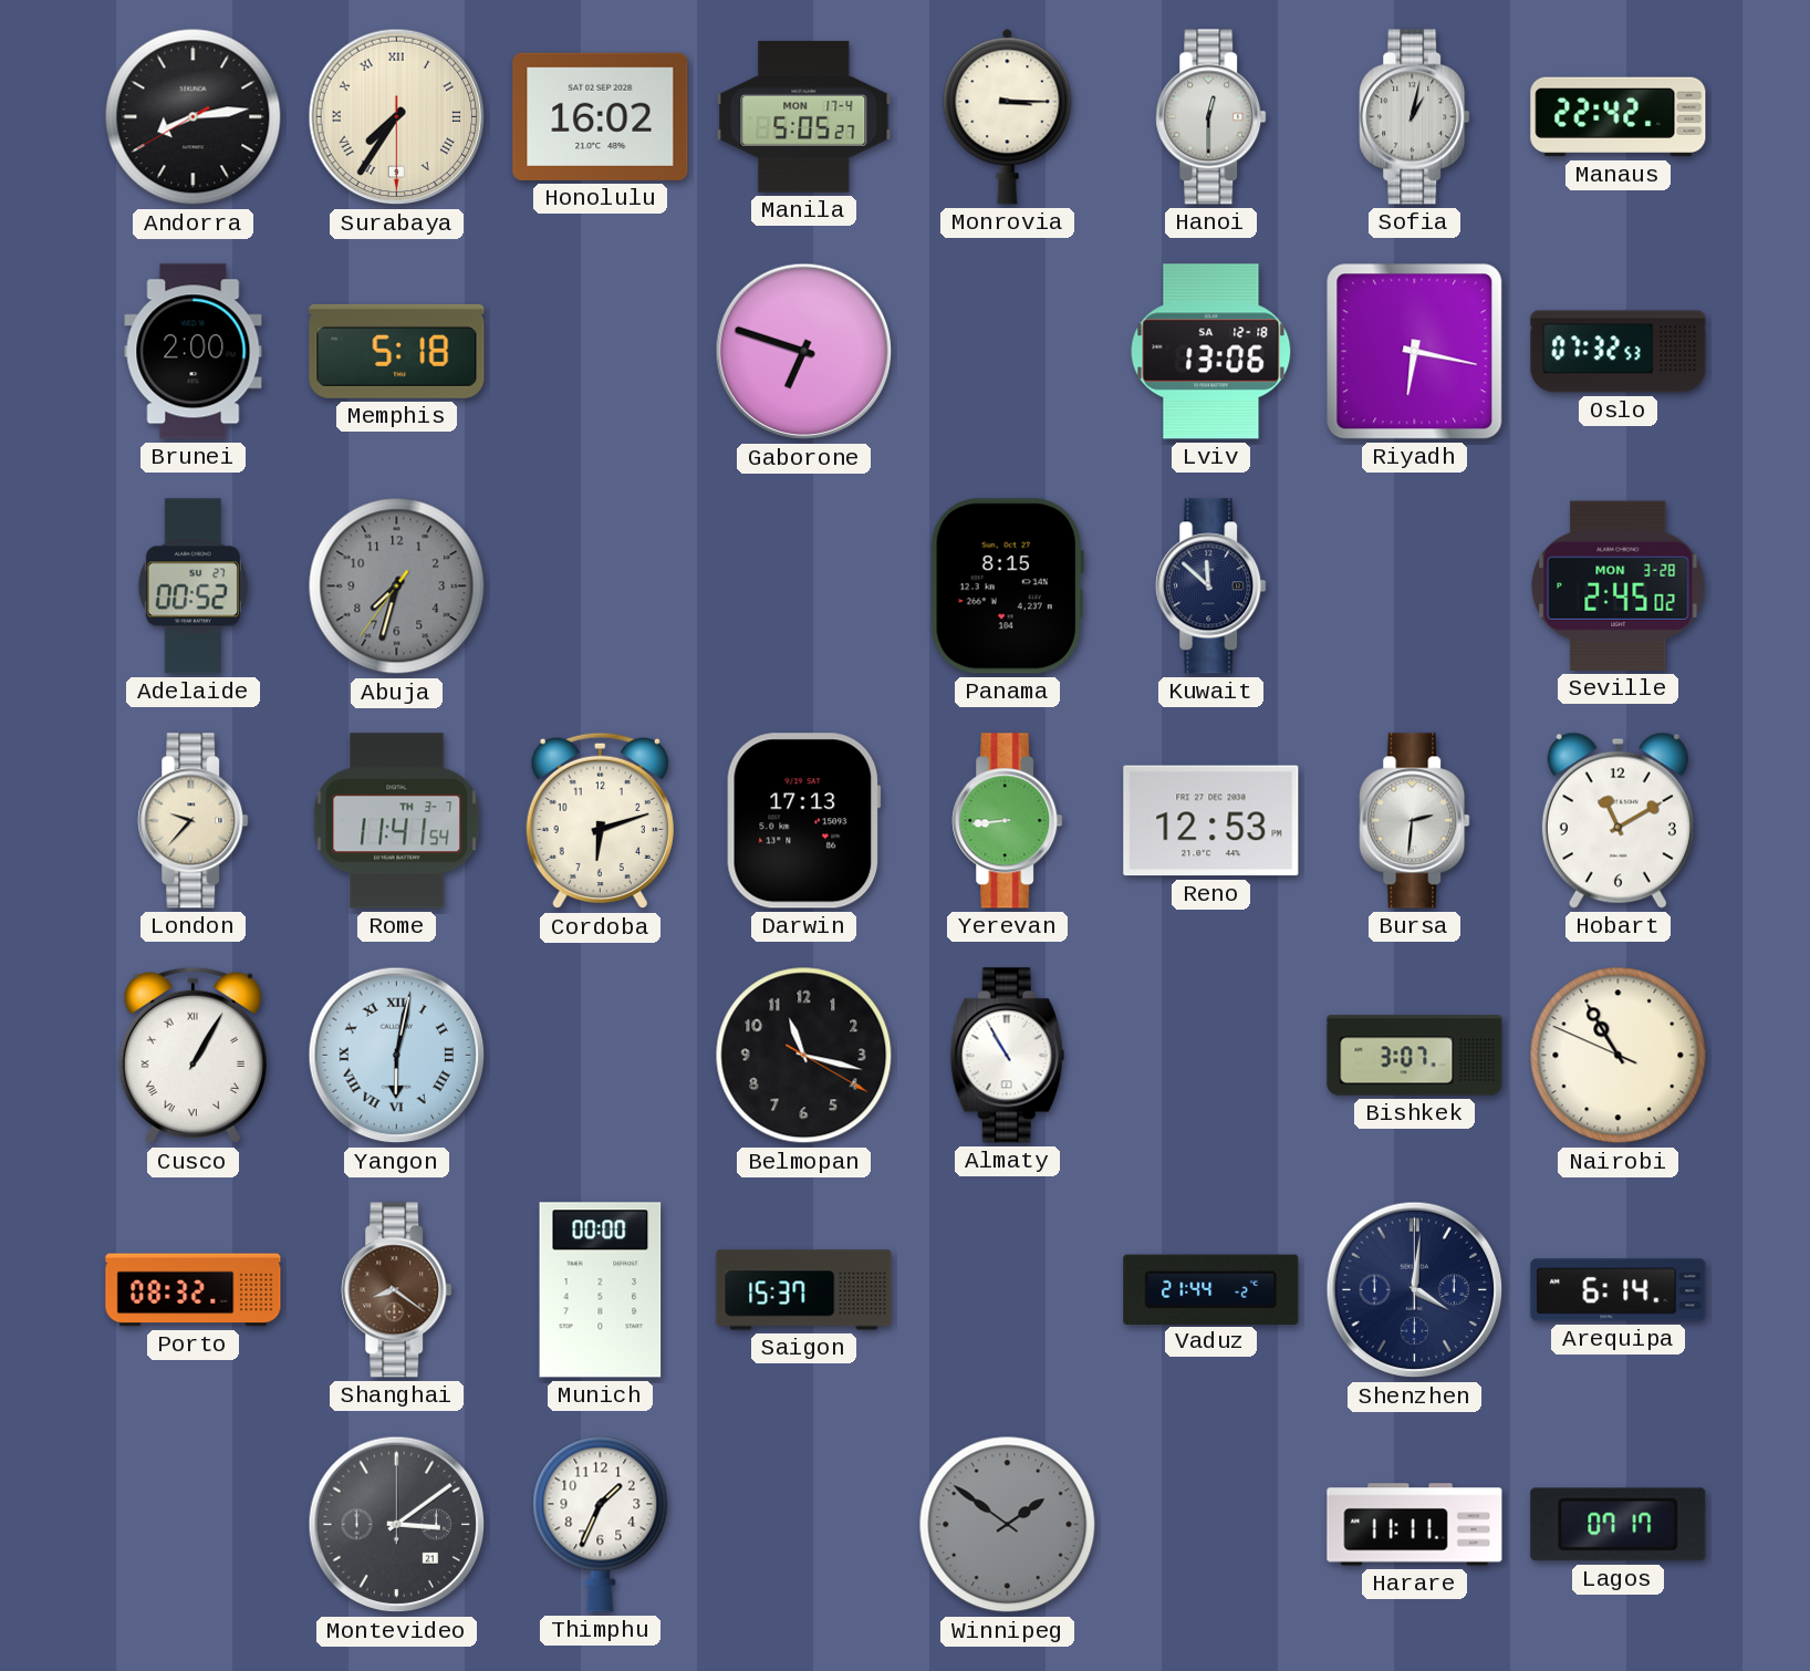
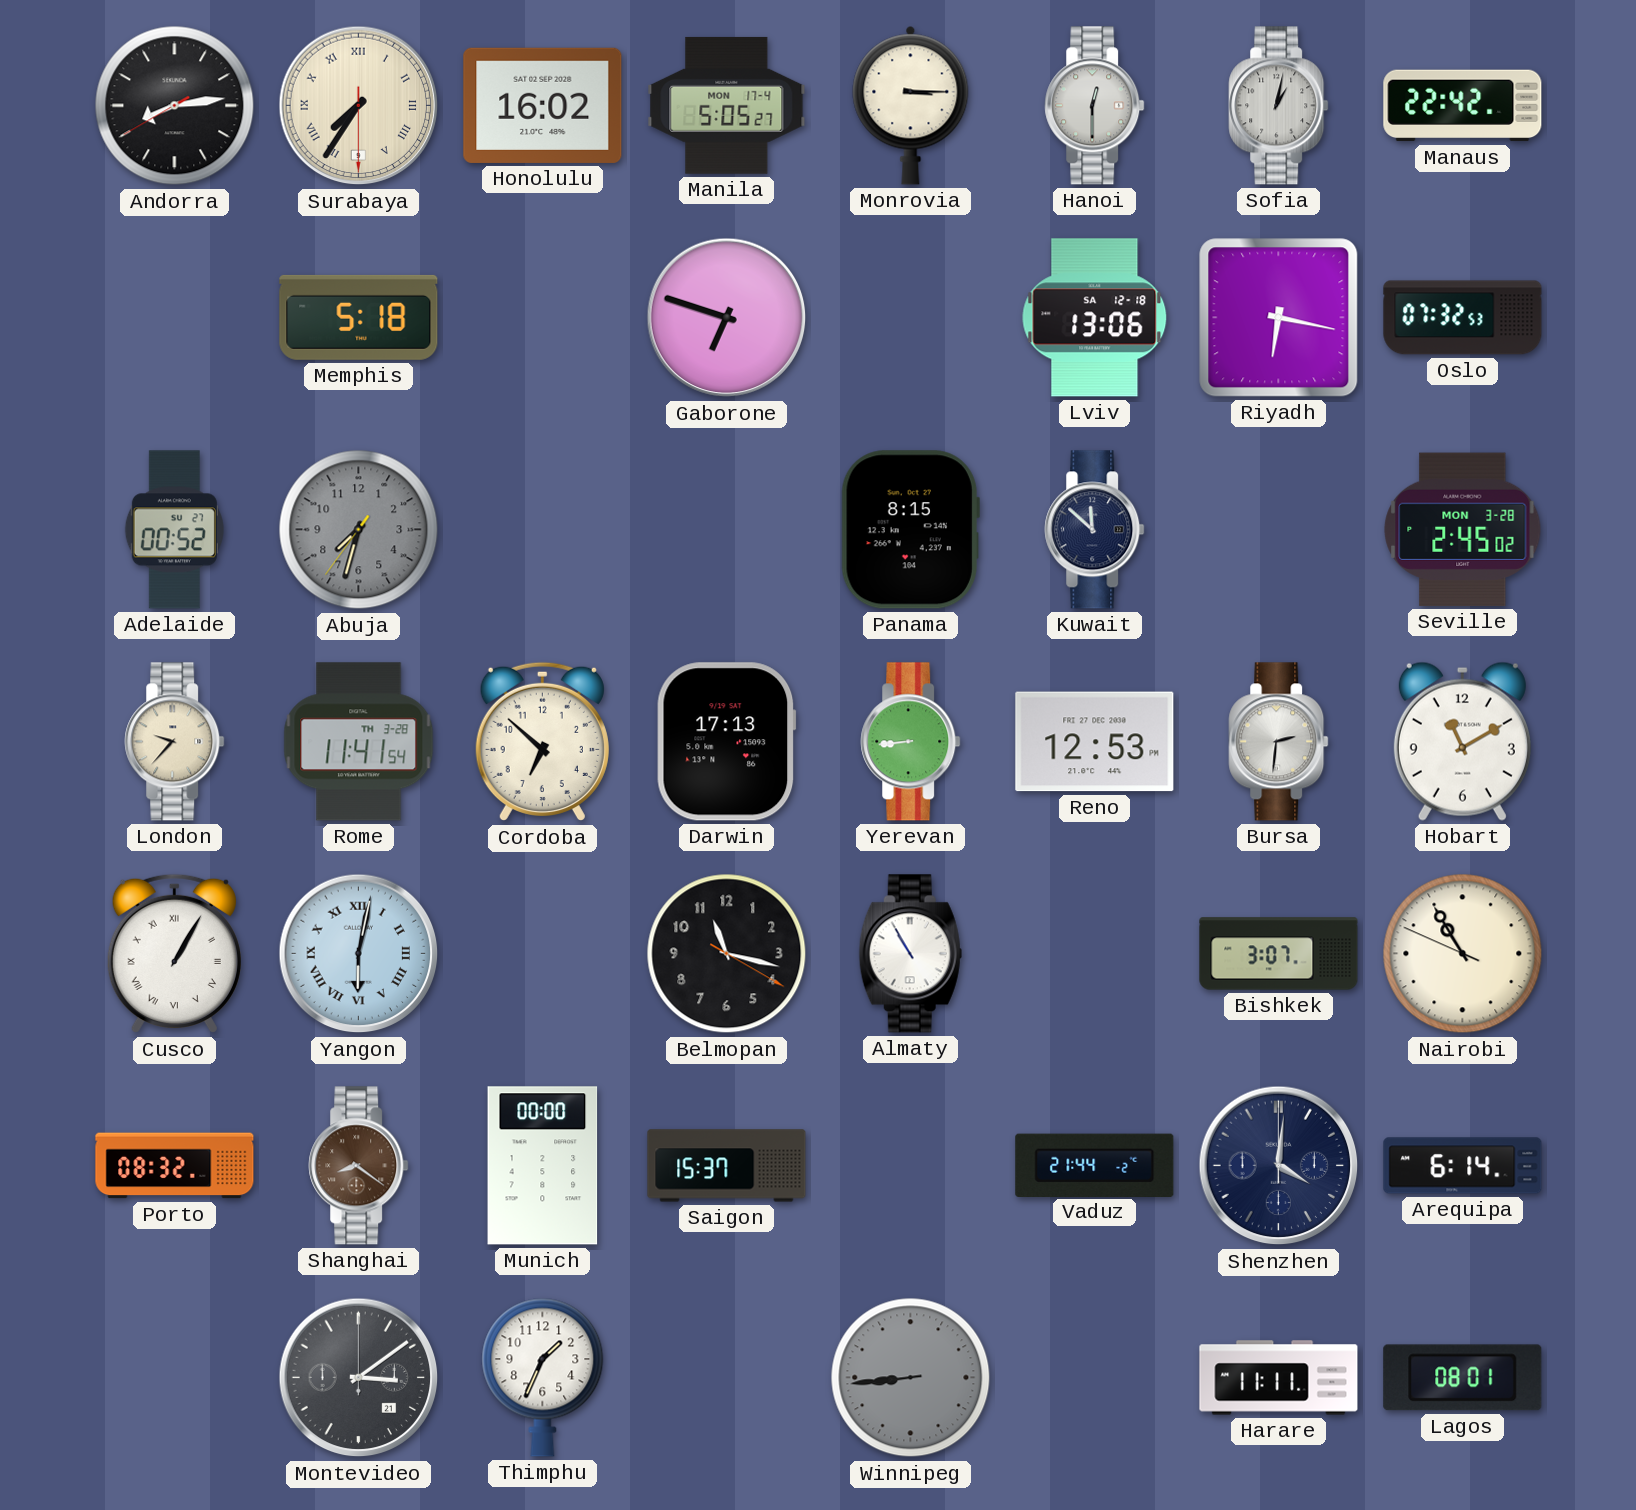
Brunei: 2:00 -> none (194, 352)
Rome date: TH 3-7 -> TH 3-28 (359, 742)
Cordoba: 6:12 -> 6:52 (542, 742)
Winnipeg: 1:51 -> 8:44 (911, 1378)
Lagos: 07:17 -> 08:01 (1463, 1378)
